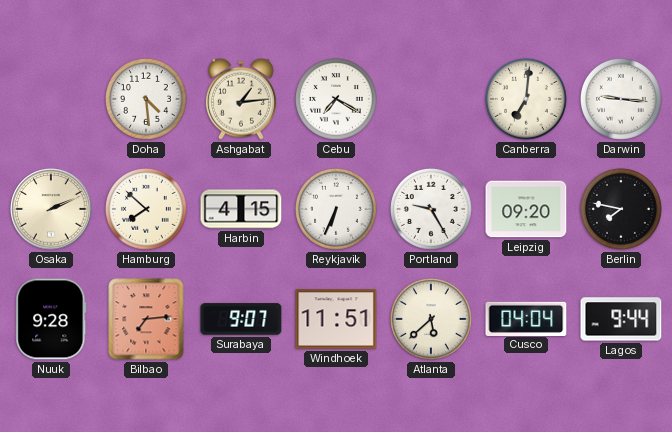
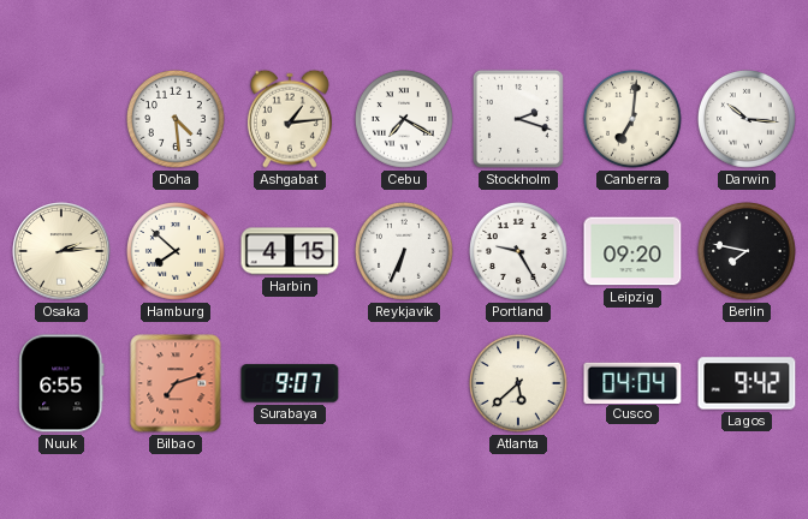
Stockholm: none -> 2:18 (518, 119)
Darwin: 9:16 -> 10:16 (748, 120)
Osaka: 2:11 -> 2:14 (61, 251)
Nuuk: 9:28 -> 6:55 (61, 383)
Bilbao: 7:14 -> 7:12 (176, 383)
Windhoek: 11:51 -> none (336, 319)
Lagos: 9:44 -> 9:42 (747, 383)
